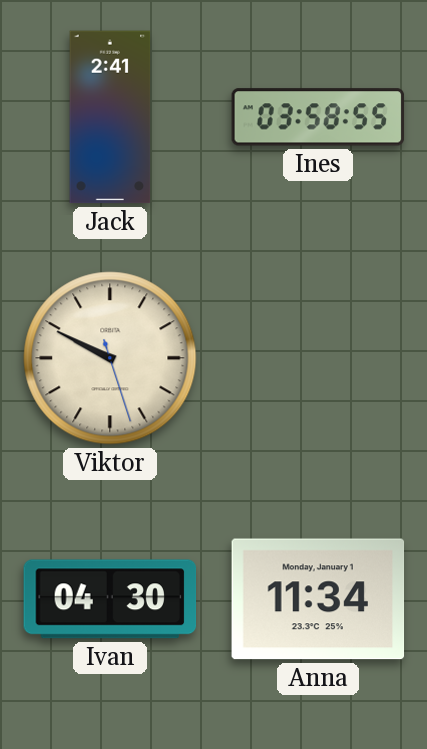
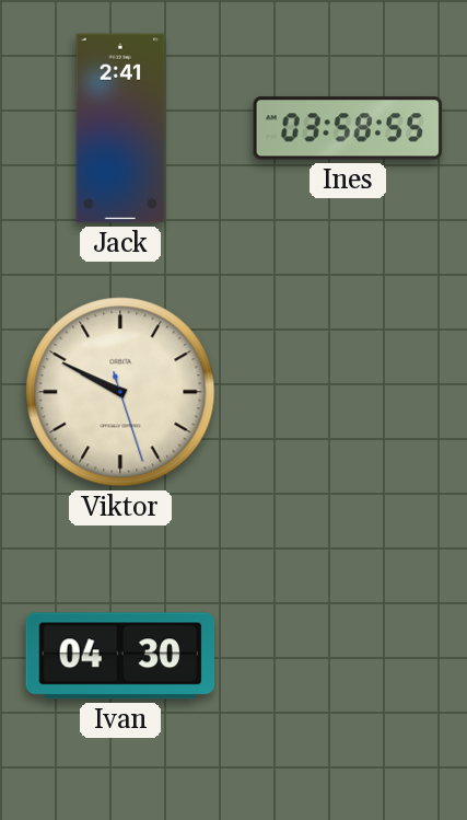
Anna: 11:34 -> none (318, 599)
